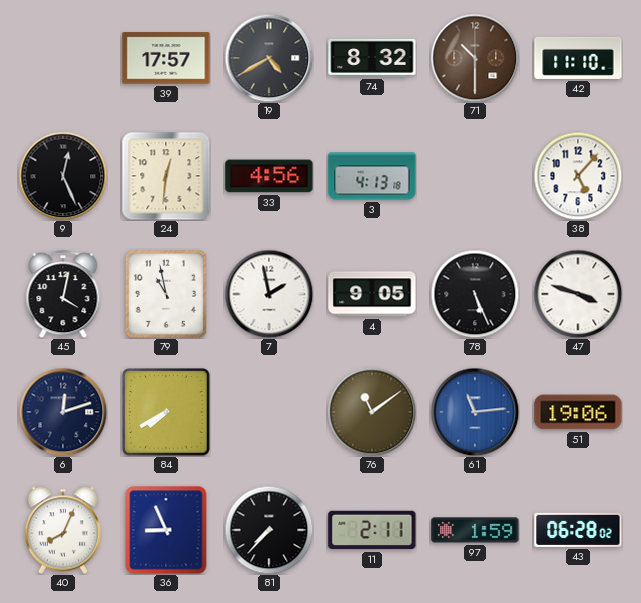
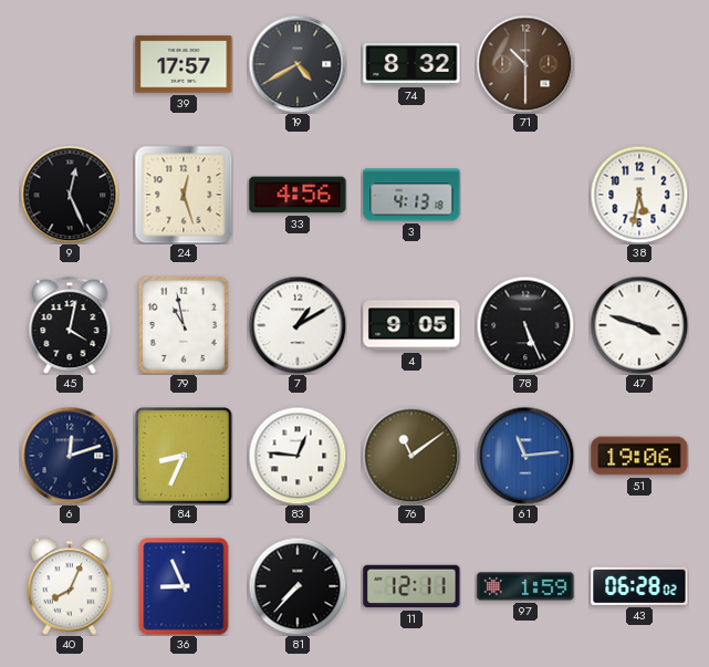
42: 11:10 -> none (578, 58)
24: 12:31 -> 12:27 (184, 195)
38: 5:07 -> 5:32 (639, 195)
7: 1:58 -> 1:10 (298, 325)
84: 7:40 -> 8:34 (184, 456)
83: none -> 12:46 (298, 456)
11: 2:11 -> 12:11 (411, 586)
